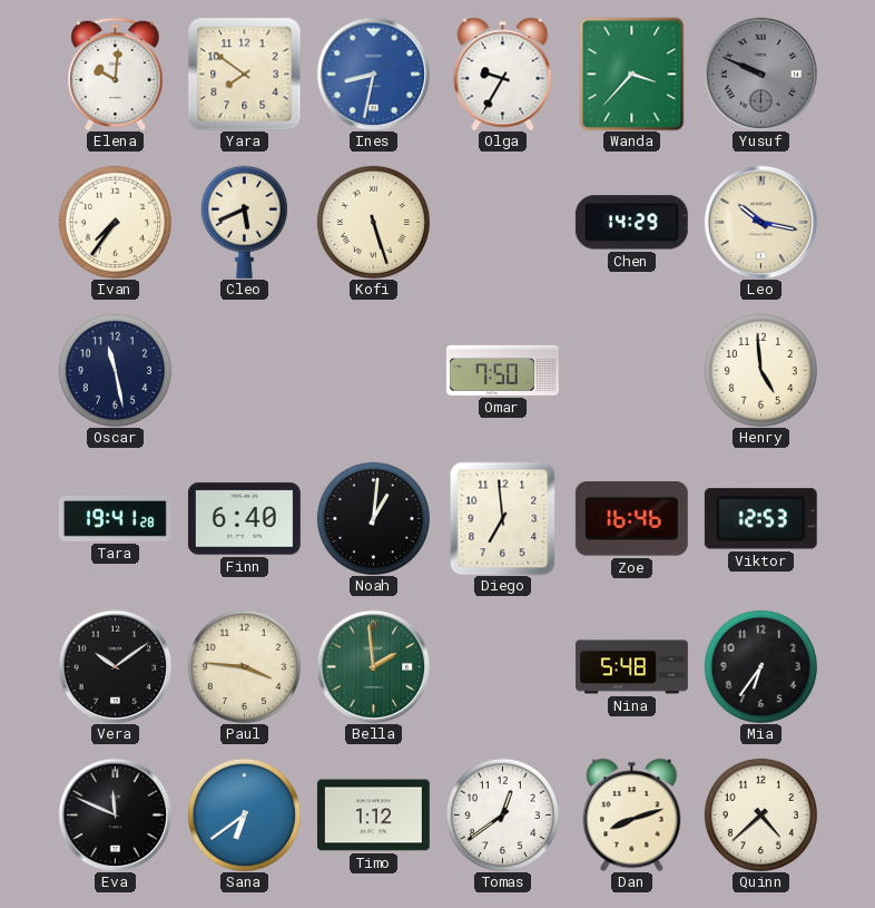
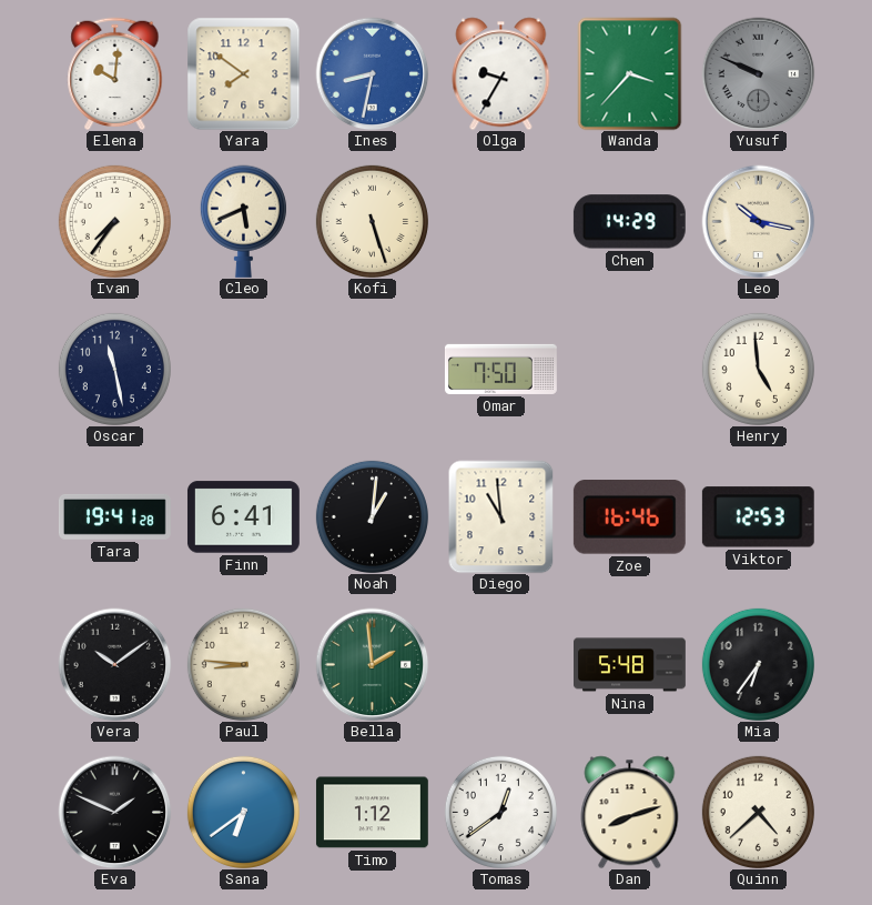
Finn: 6:40 -> 6:41 (243, 517)
Diego: 6:59 -> 10:59 (501, 516)
Paul: 3:46 -> 8:46 (243, 664)
Eva: 11:49 -> 1:49 (114, 812)
